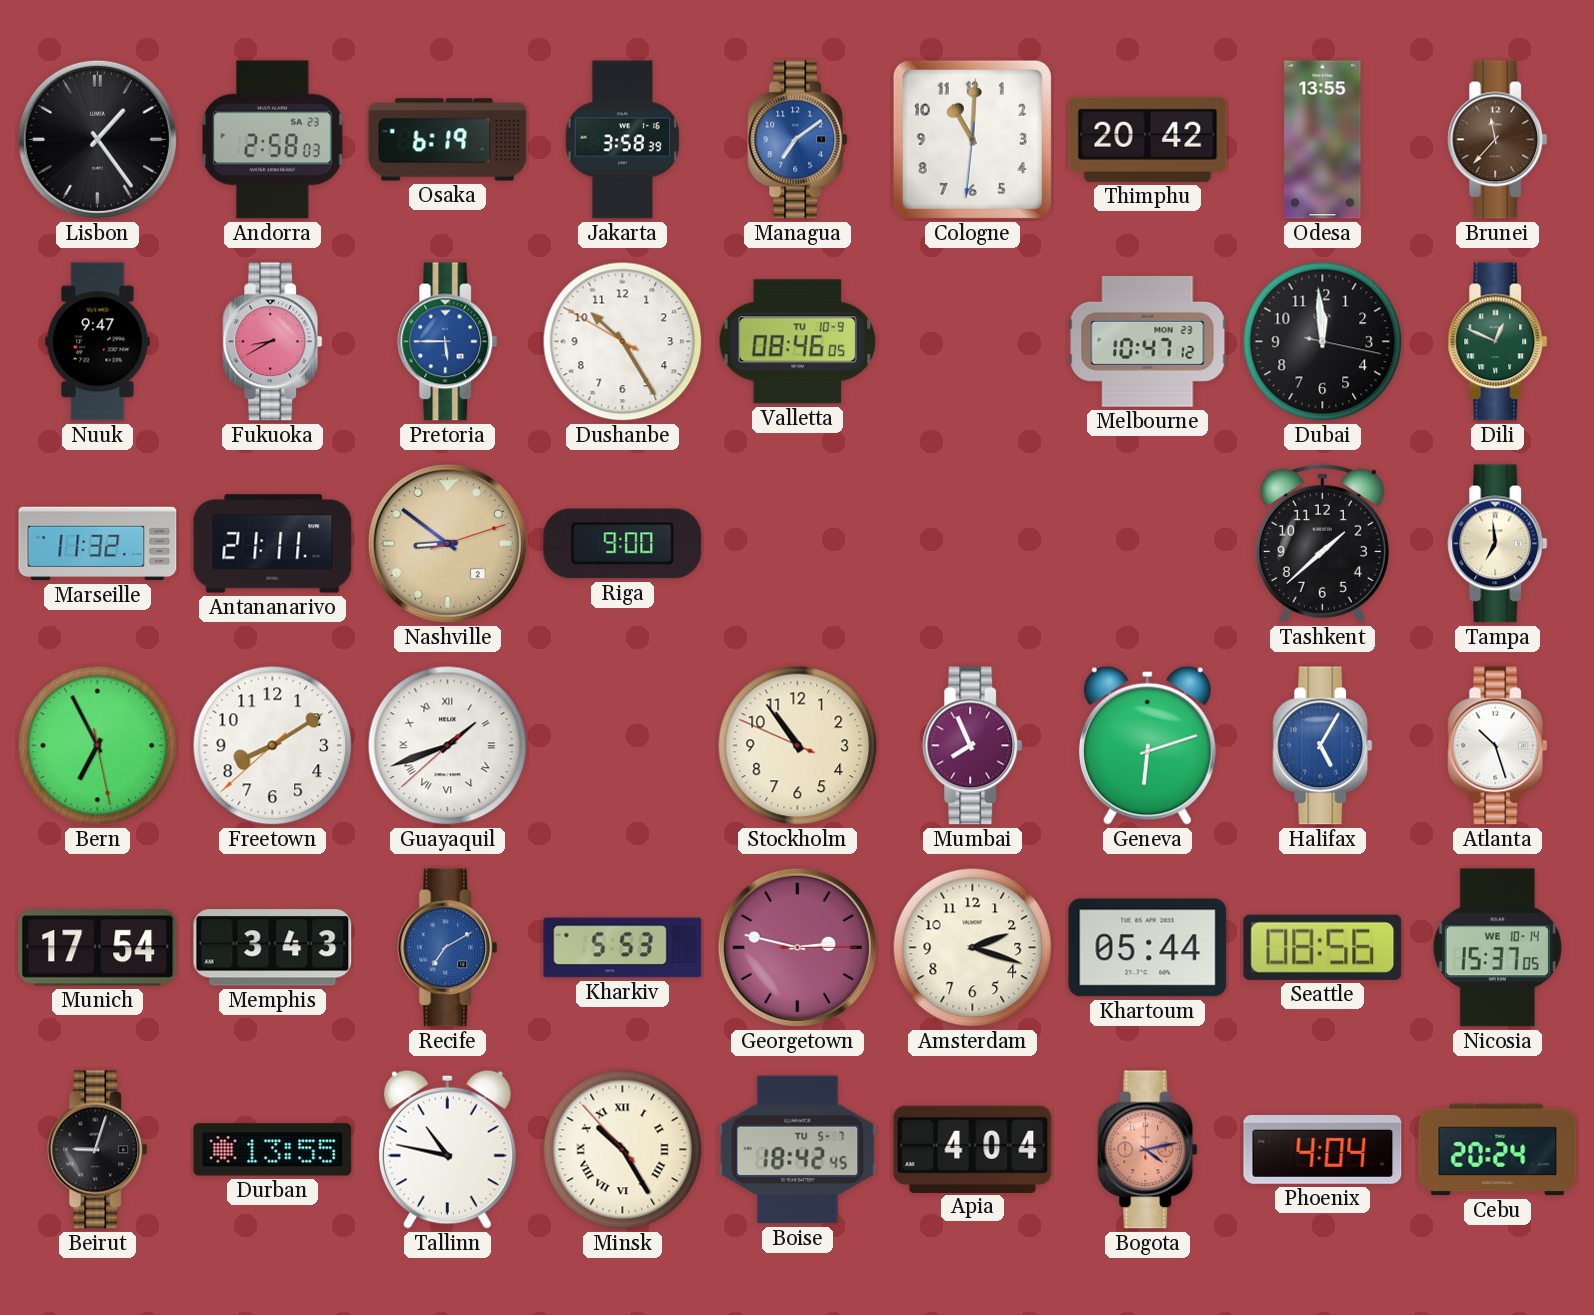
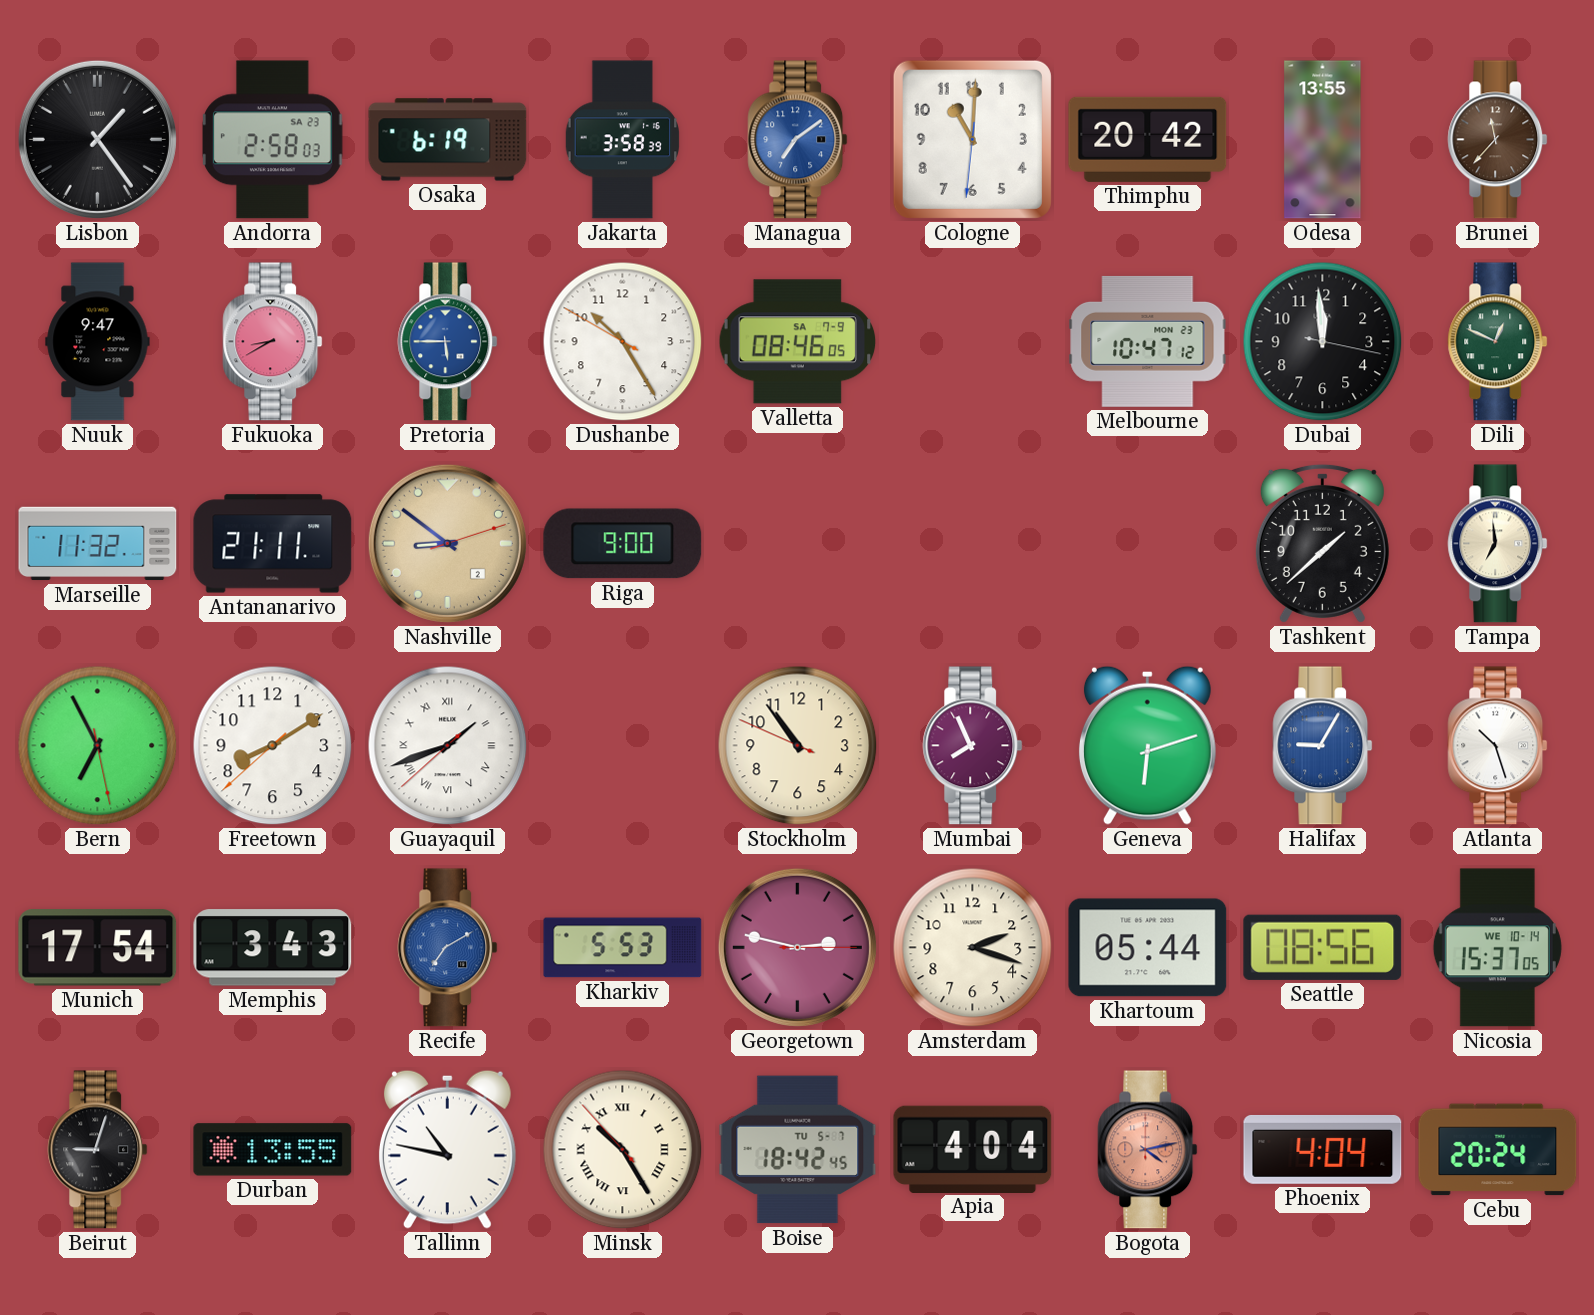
Valletta date: TU 10-9 -> SA 7-9 (798, 342)
Halifax: 5:05 -> 9:05 (1323, 746)
